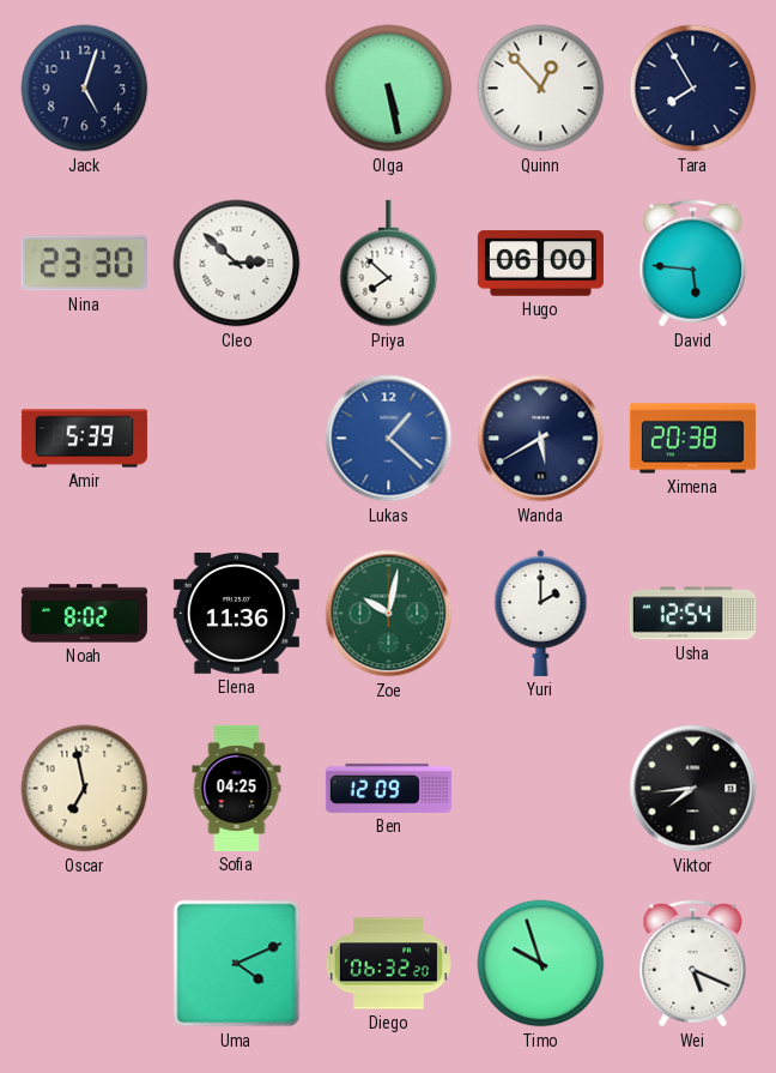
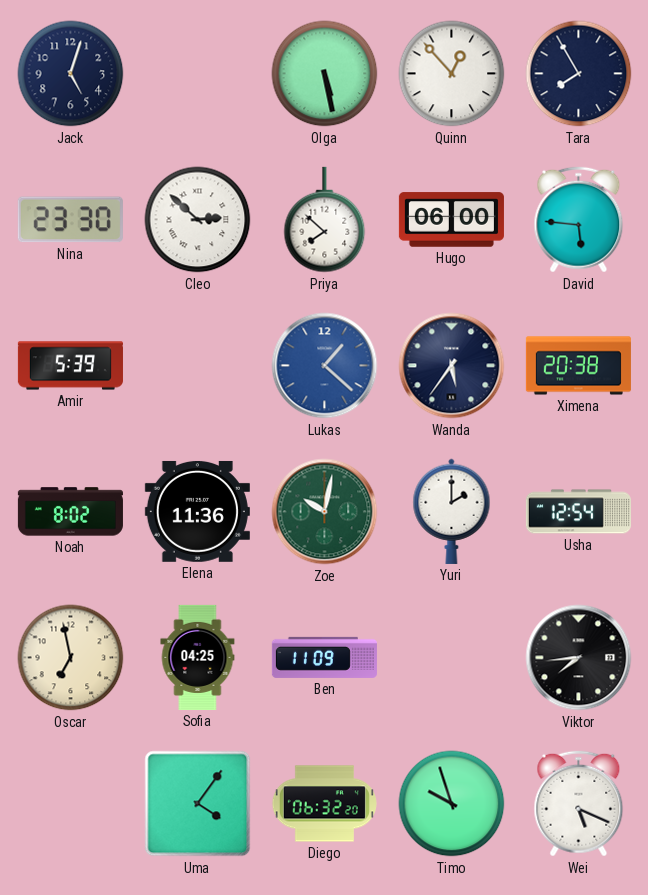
Wanda: 5:40 -> 5:36 (452, 366)
Ben: 12:09 -> 11:09 (324, 657)
Uma: 4:11 -> 4:06 (198, 804)
